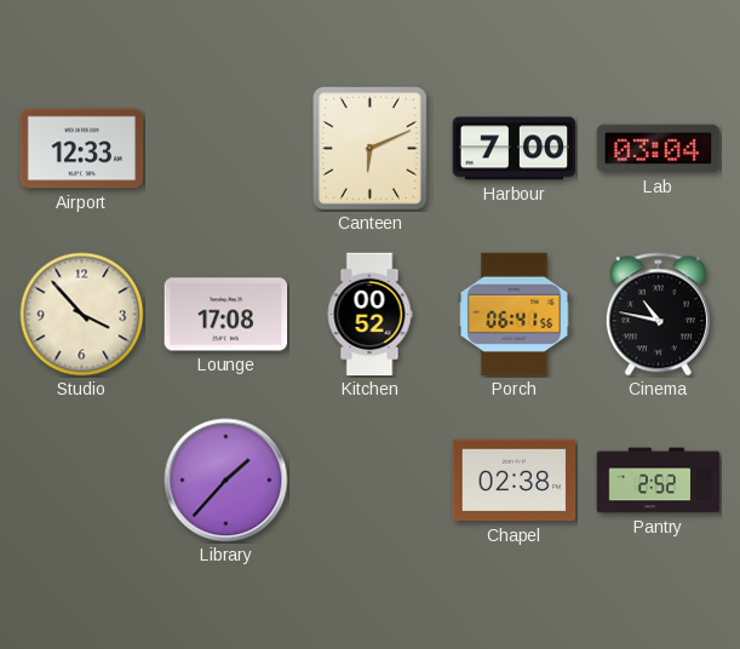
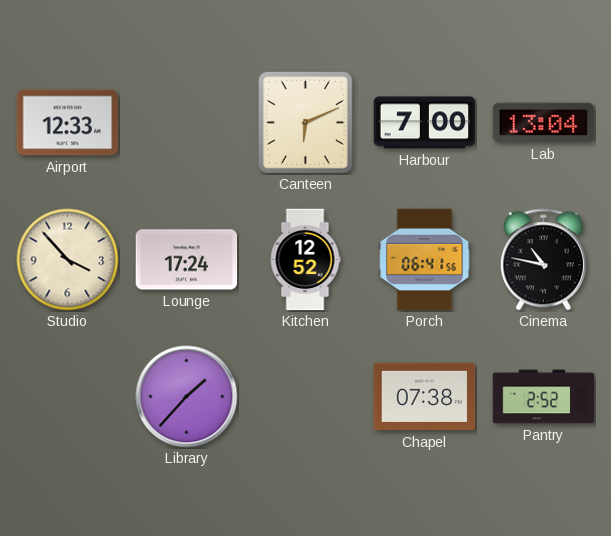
Lab: 03:04 -> 13:04 (544, 123)
Lounge: 17:08 -> 17:24 (187, 260)
Kitchen: 00:52 -> 12:52 (305, 260)
Chapel: 02:38 -> 07:38 (425, 397)
